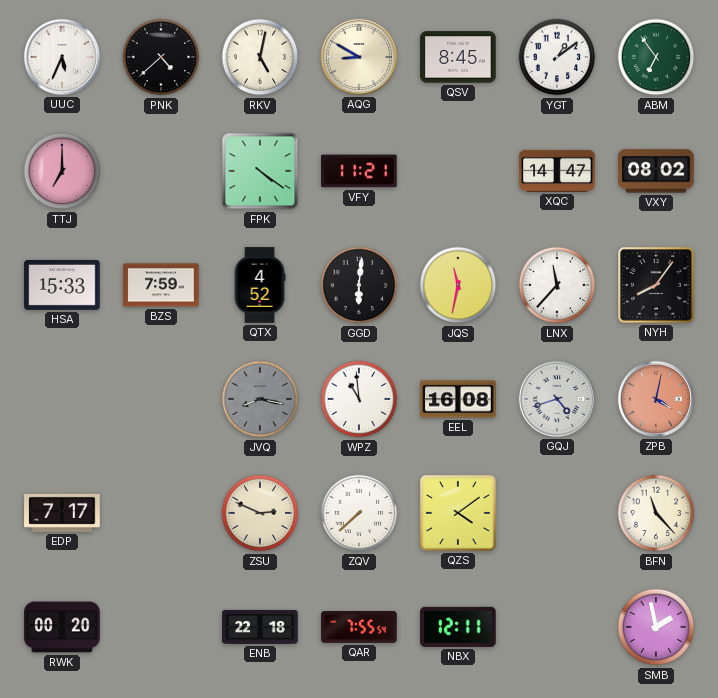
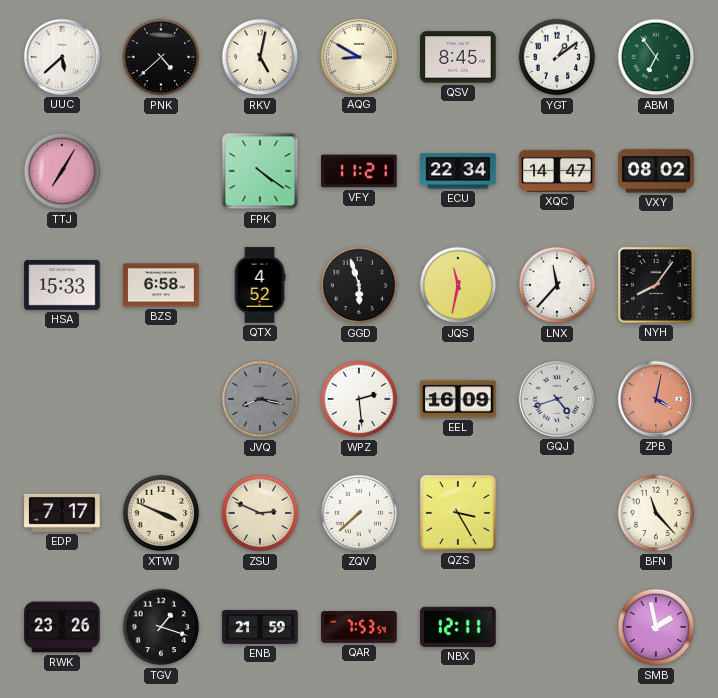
UUC: 5:34 -> 5:38 (62, 57)
TTJ: 7:00 -> 7:05 (62, 171)
ECU: none -> 22:34 (458, 171)
BZS: 7:59 -> 6:58 (161, 285)
GGD: 6:01 -> 5:57 (359, 285)
WPZ: 10:59 -> 2:29 (359, 399)
EEL: 16:08 -> 16:09 (458, 399)
XTW: none -> 3:49 (161, 513)
QZS: 4:09 -> 3:25 (458, 513)
RWK: 00:20 -> 23:26 (62, 627)
TGV: none -> 1:18 (161, 627)
ENB: 22:18 -> 21:59 (260, 627)
QAR: 7:55 -> 7:53 (359, 628)
